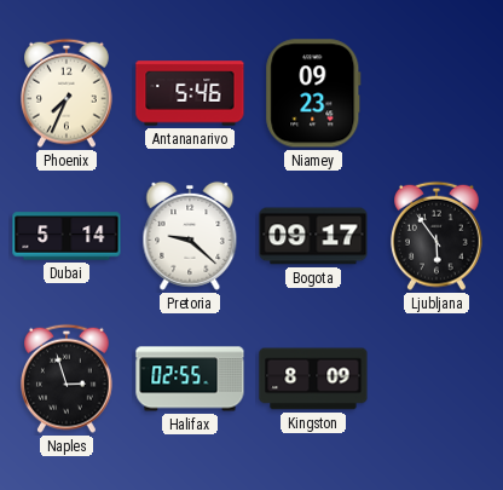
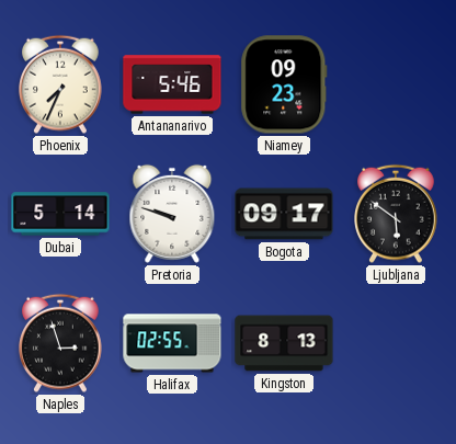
Pretoria: 9:22 -> 9:48 (172, 214)
Ljubljana: 5:54 -> 5:51 (397, 214)
Kingston: 8:09 -> 8:13 (284, 343)
